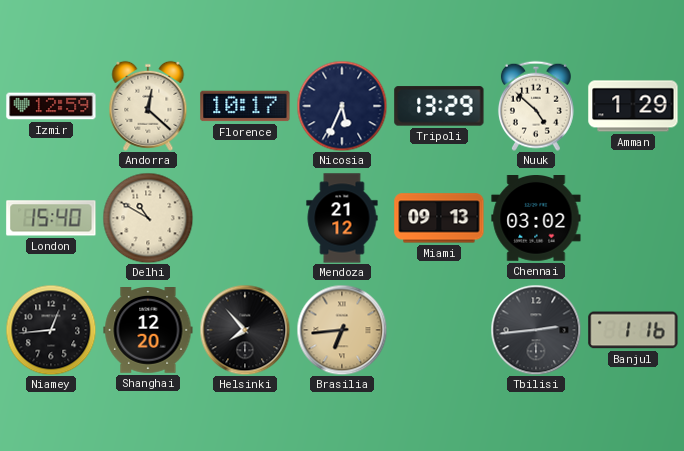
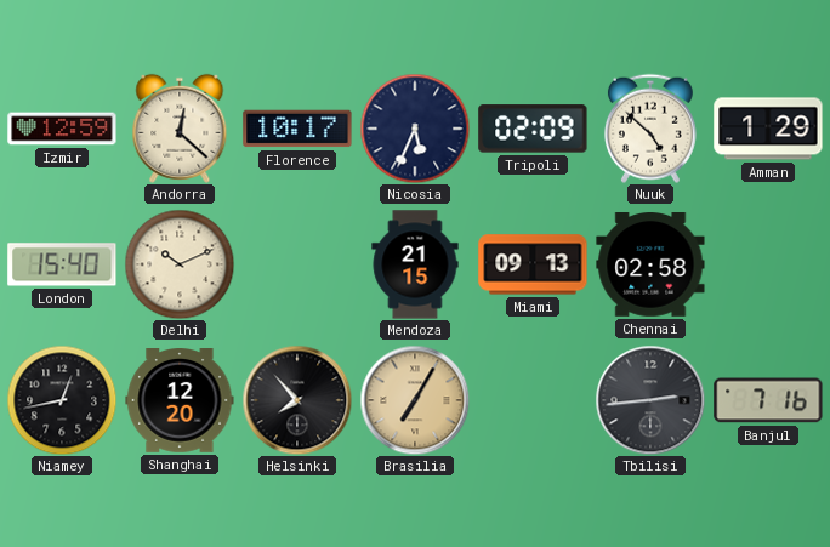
Tripoli: 13:29 -> 02:09 (533, 129)
Delhi: 10:50 -> 10:11 (180, 264)
Mendoza: 21:12 -> 21:15 (415, 264)
Chennai: 03:02 -> 02:58 (650, 266)
Niamey: 12:44 -> 12:43 (62, 400)
Brasilia: 6:44 -> 7:05 (415, 400)
Banjul: 1:16 -> 7:16 (768, 400)
